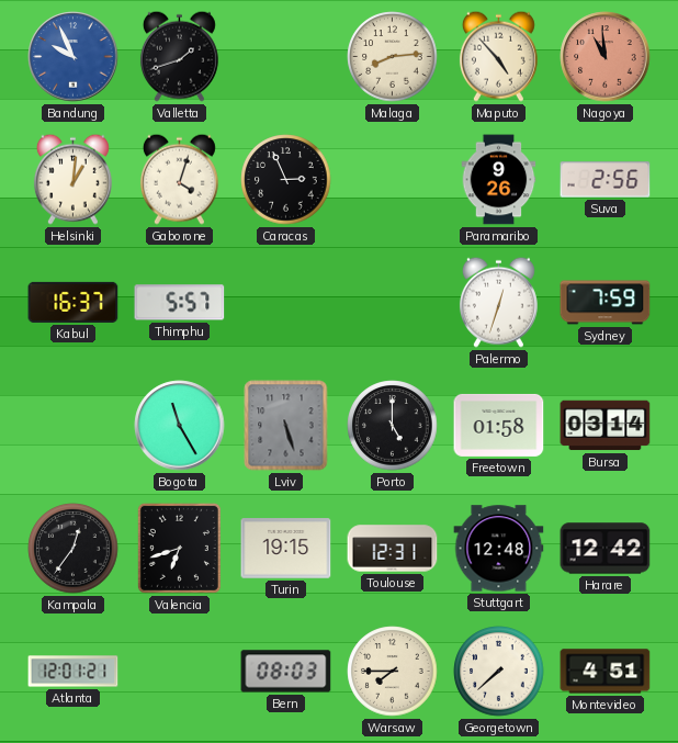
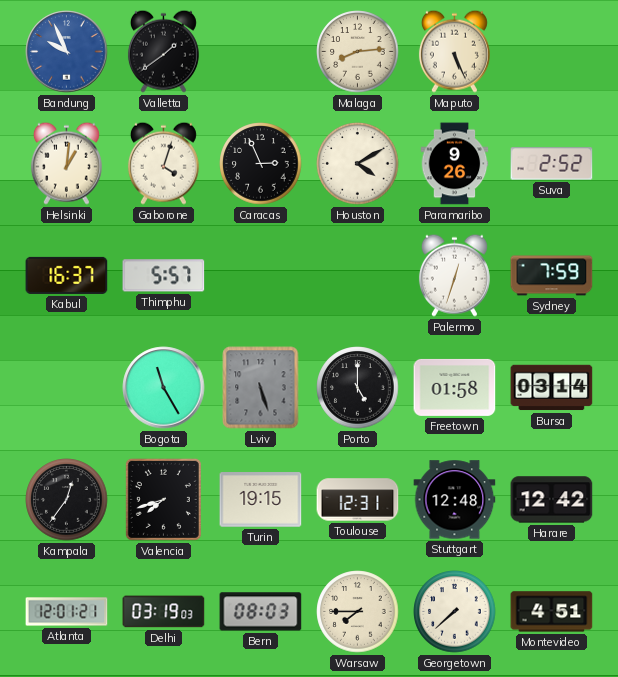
Valletta: 1:42 -> 1:39 (163, 51)
Maputo: 4:53 -> 5:26 (454, 51)
Nagoya: 10:59 -> none (606, 57)
Houston: none -> 4:10 (358, 164)
Suva: 2:56 -> 2:52 (552, 164)
Valencia: 6:42 -> 7:42 (163, 499)
Delhi: none -> 03:19 (164, 612)
